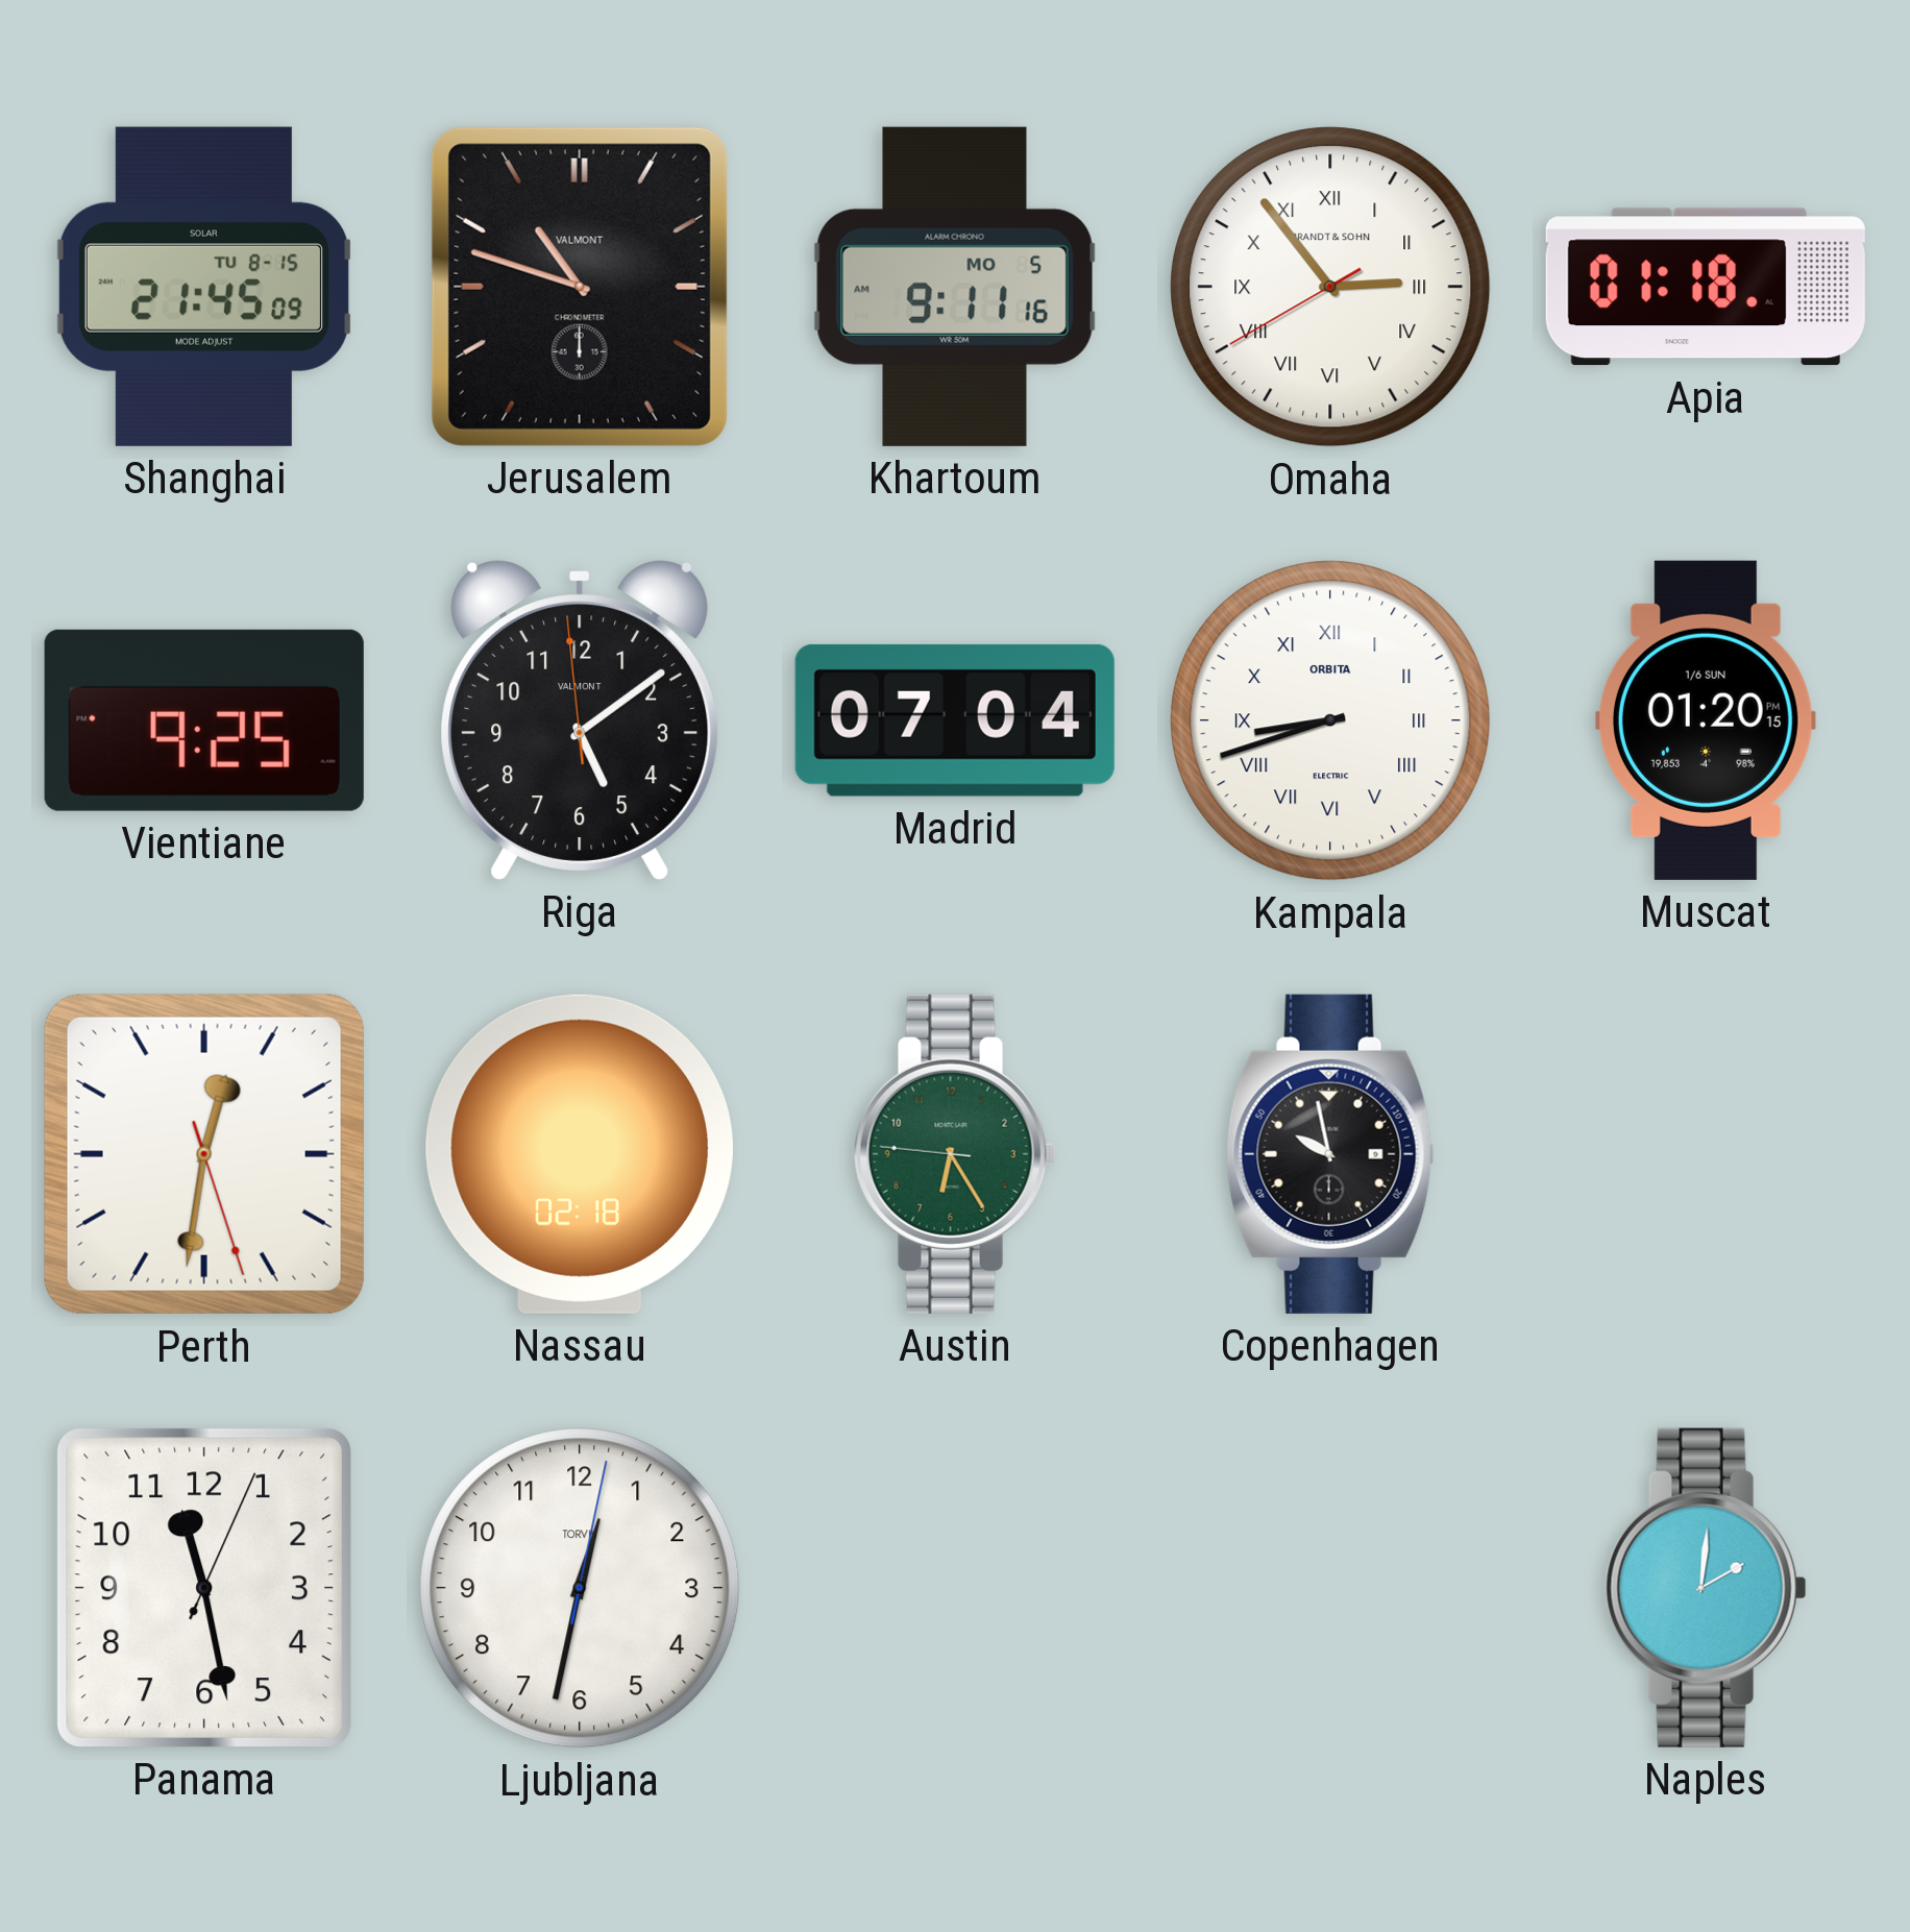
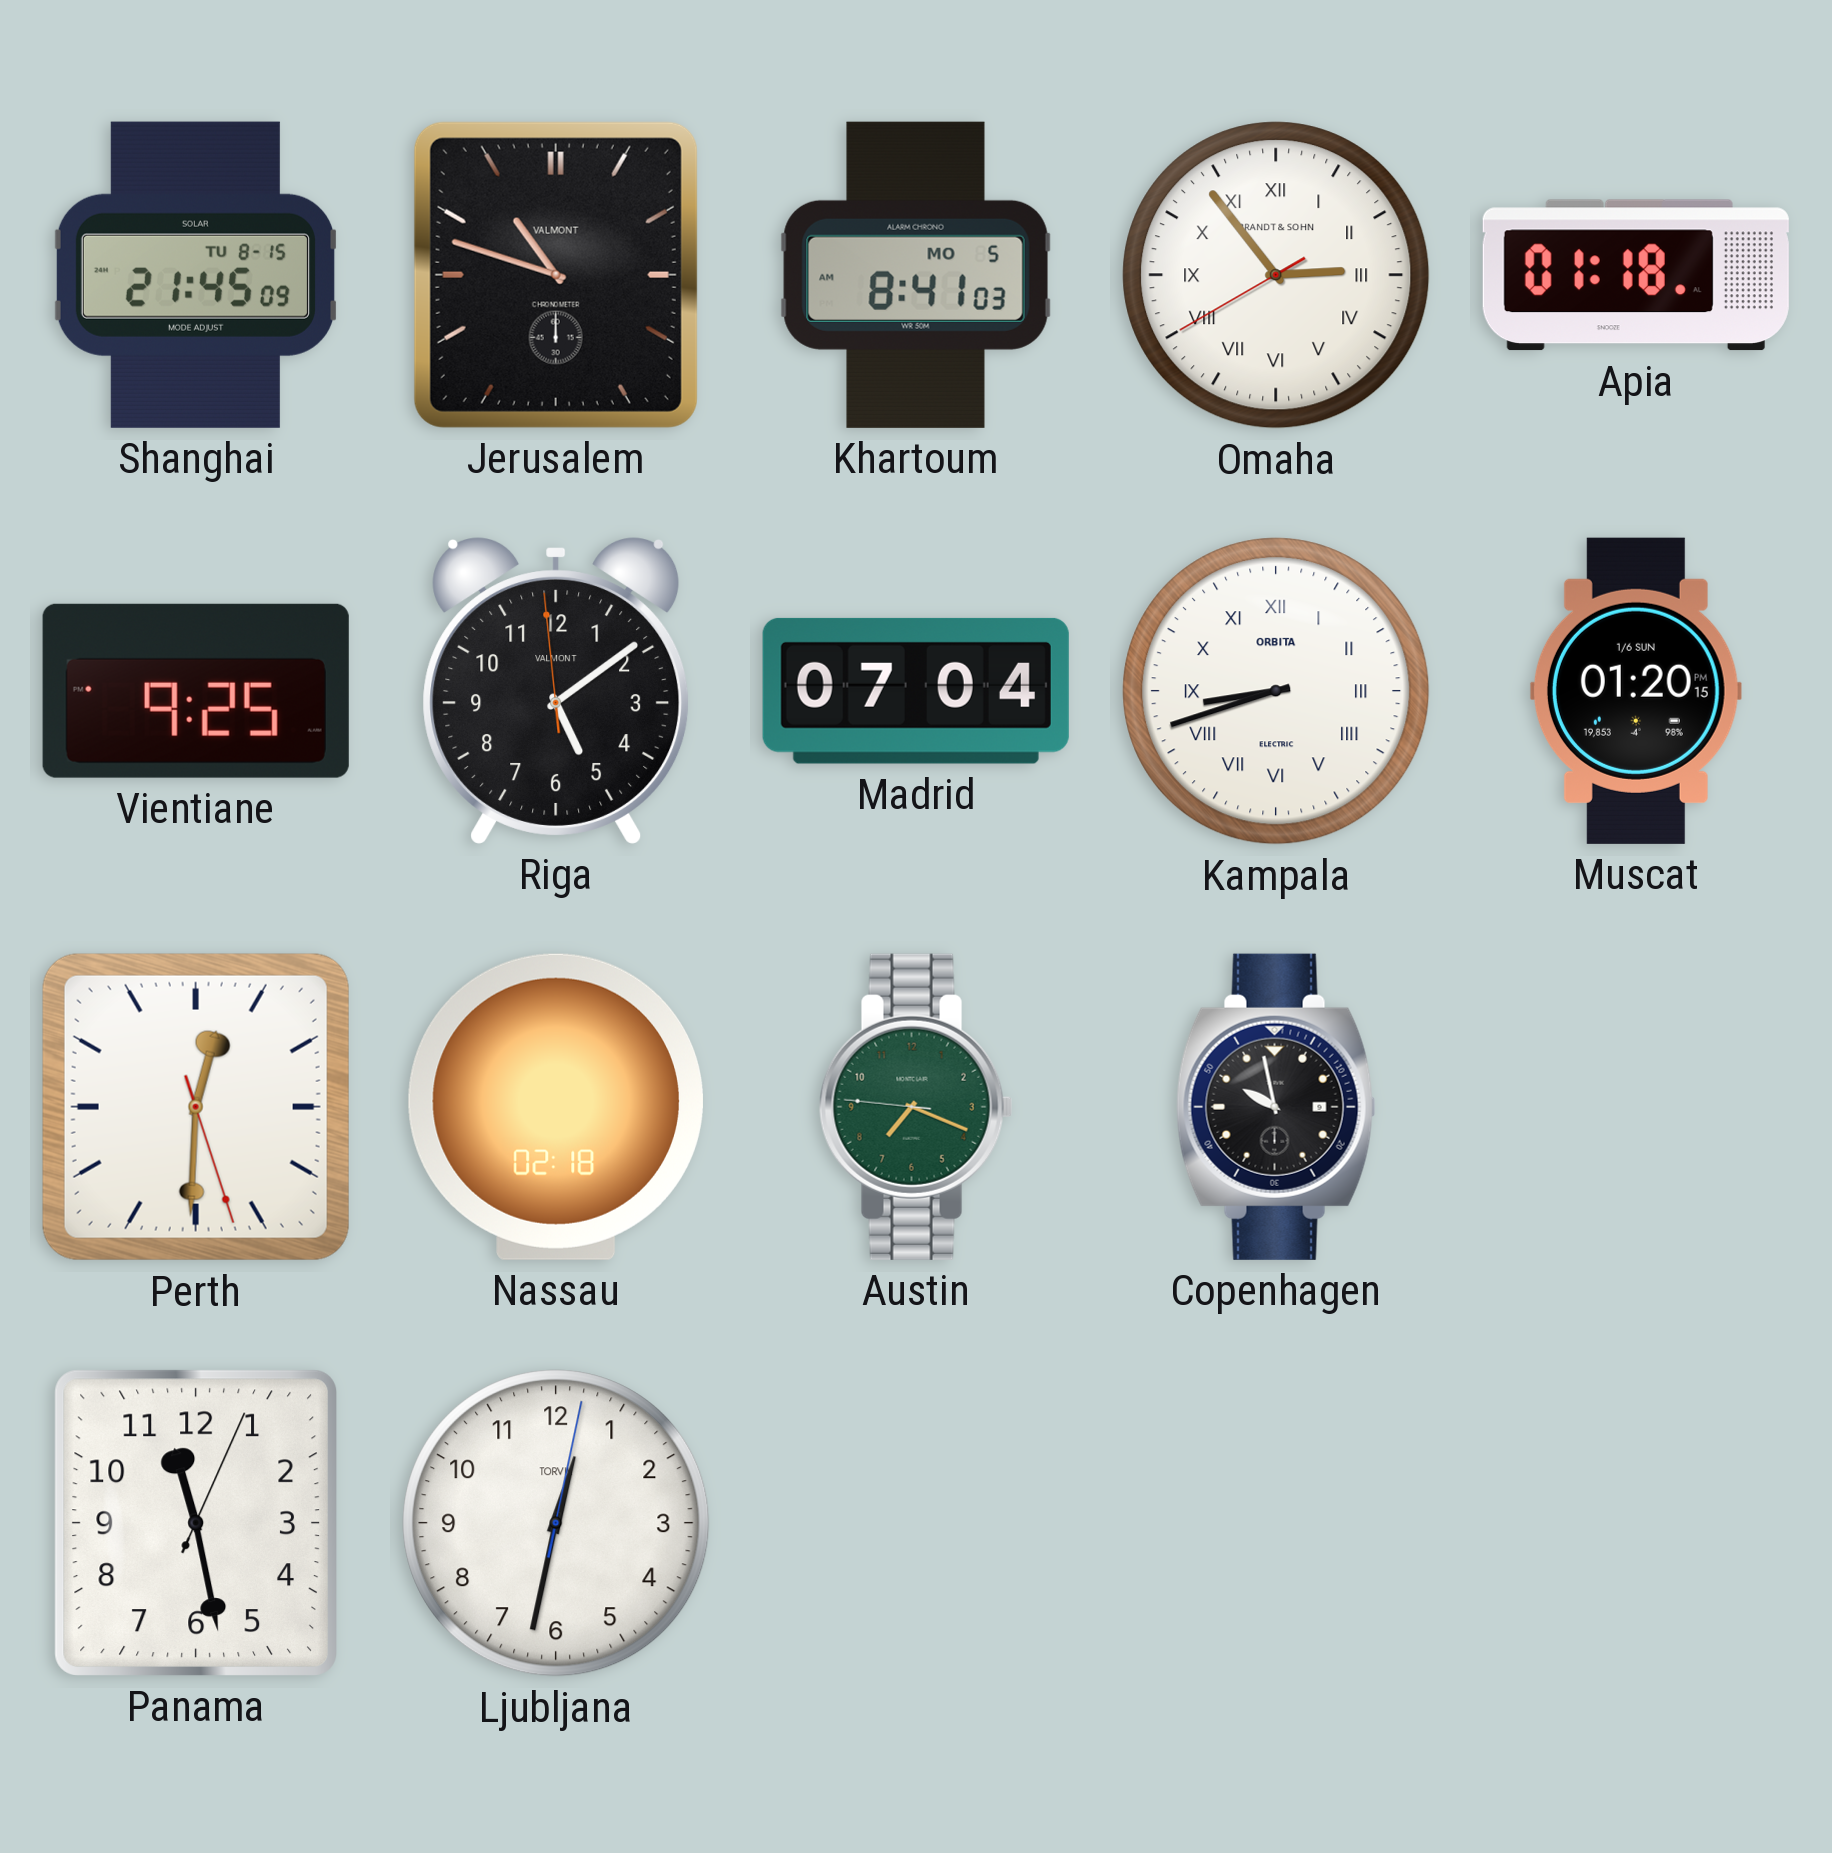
Khartoum: 9:11 -> 8:41 (916, 275)
Perth: 12:31 -> 12:30 (196, 1107)
Austin: 6:24 -> 7:18 (916, 1107)
Naples: 2:01 -> none (1706, 1588)
